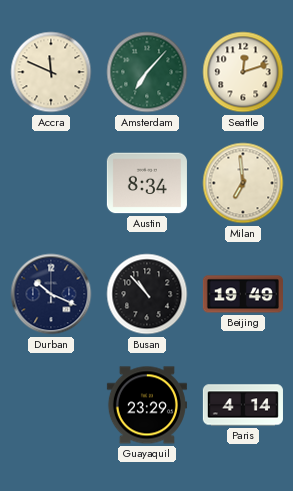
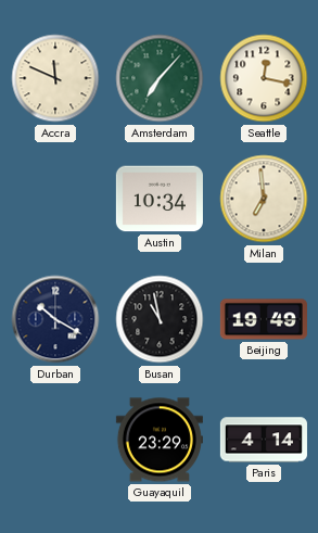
Seattle: 12:12 -> 12:17 (264, 78)
Austin: 8:34 -> 10:34 (160, 199)
Durban: 10:19 -> 10:20 (55, 319)
Busan: 10:53 -> 10:58 (160, 319)
